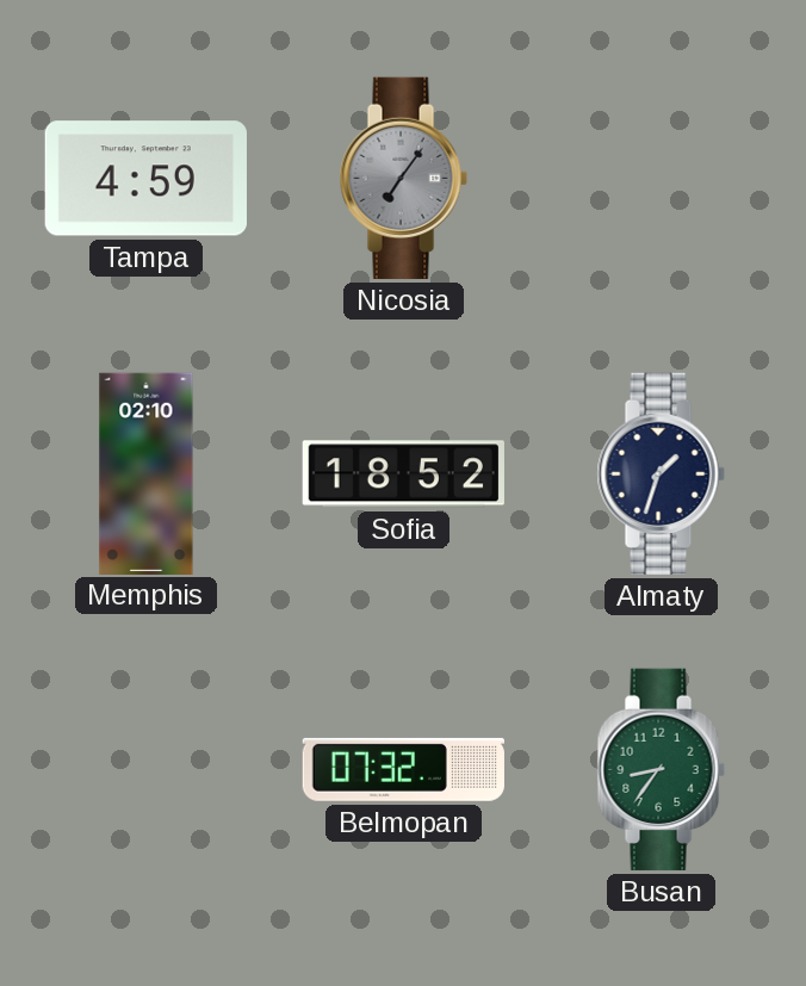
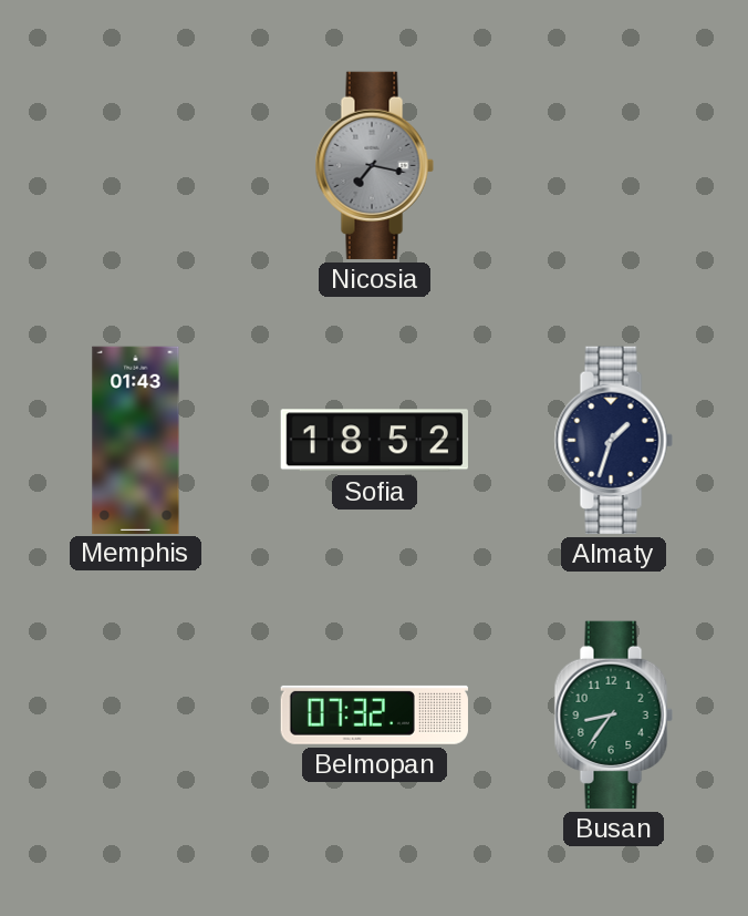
Tampa: 4:59 -> none (145, 179)
Nicosia: 7:06 -> 7:17 (374, 165)
Memphis: 02:10 -> 01:43 (136, 440)
